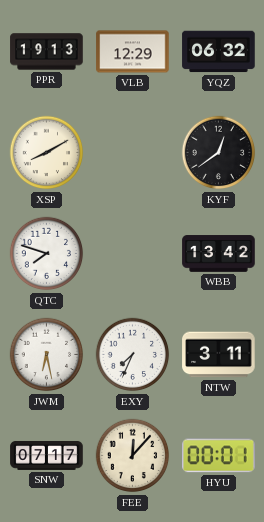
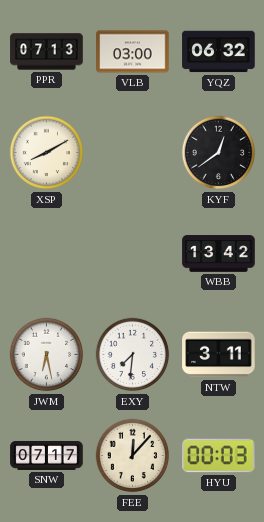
PPR: 19:13 -> 07:13 (47, 52)
VLB: 12:29 -> 03:00 (133, 52)
QTC: 7:48 -> none (47, 254)
EXY: 7:34 -> 7:31 (133, 355)
HYU: 00:01 -> 00:03 (219, 456)
